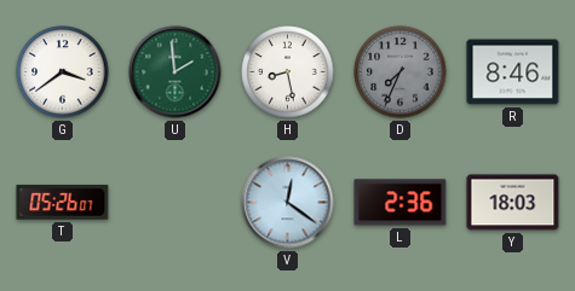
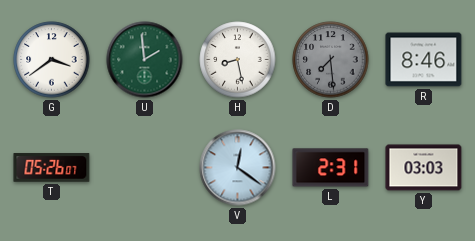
D: 7:34 -> 7:29 (331, 60)
L: 2:36 -> 2:31 (331, 168)
Y: 18:03 -> 03:03 (424, 168)
